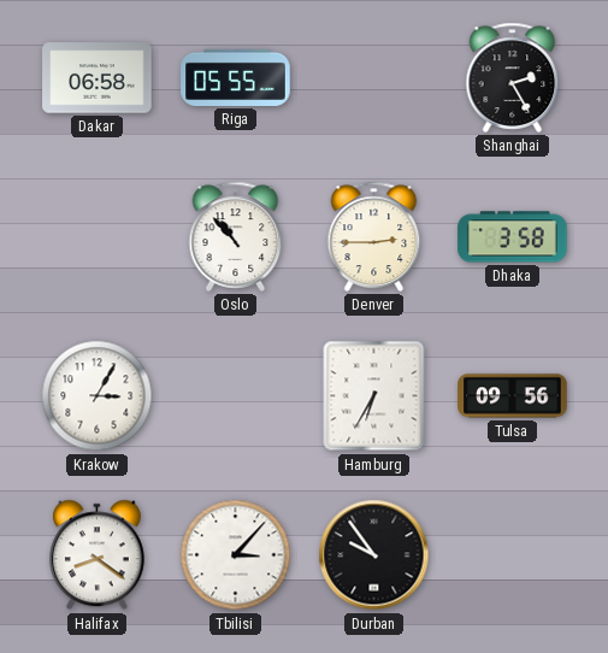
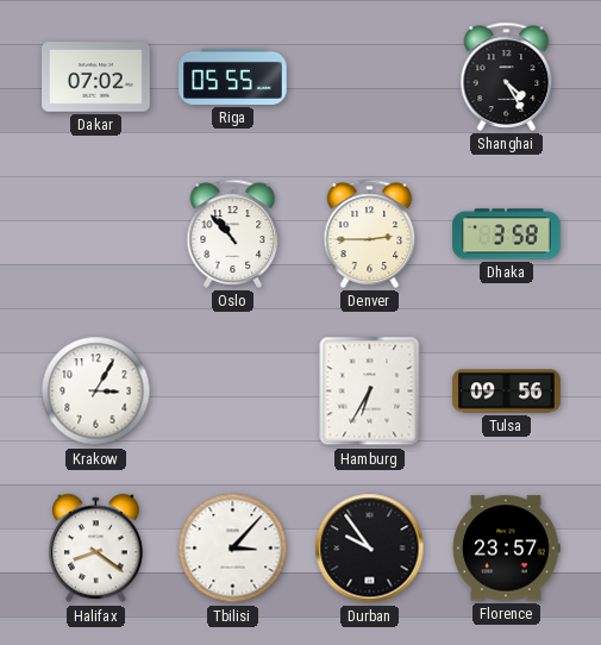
Dakar: 06:58 -> 07:02 (96, 77)
Shanghai: 2:25 -> 4:25 (507, 76)
Florence: none -> 23:57 (507, 549)
